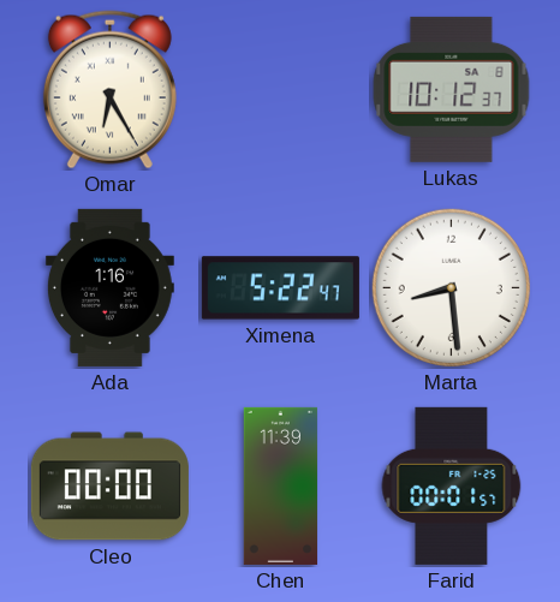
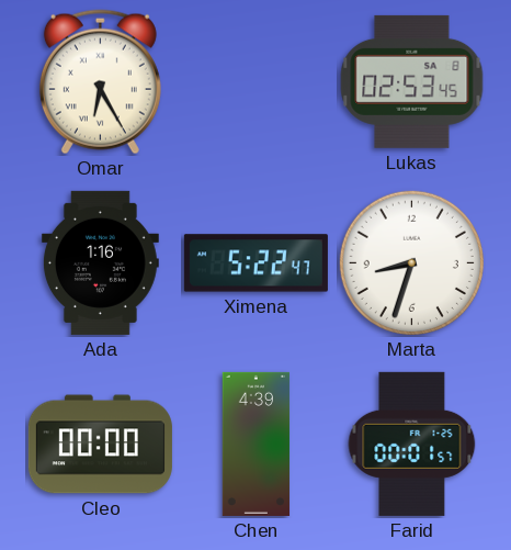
Lukas: 10:12 -> 02:53 (412, 81)
Marta: 8:29 -> 8:33 (411, 262)
Chen: 11:39 -> 4:39 (257, 444)
